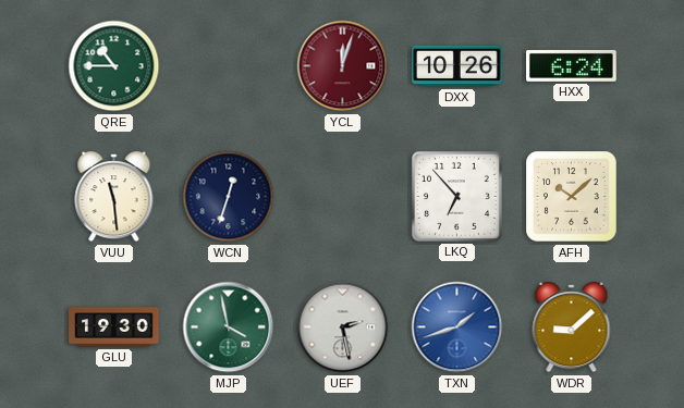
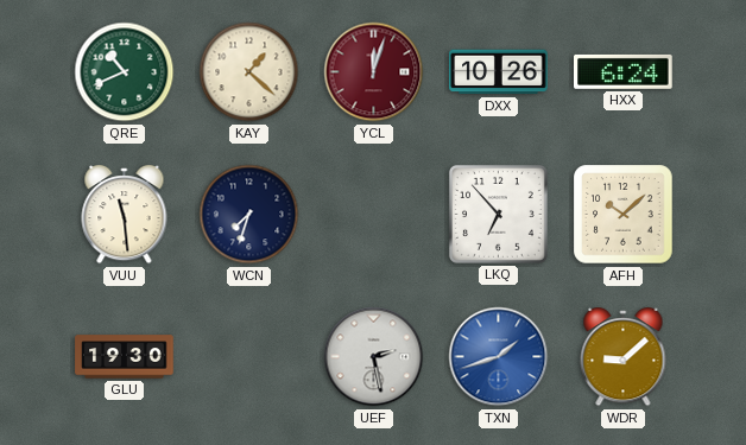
QRE: 10:45 -> 10:41 (125, 72)
KAY: none -> 1:22 (249, 72)
WCN: 12:33 -> 7:33 (249, 215)
MJP: 3:58 -> none (229, 327)
